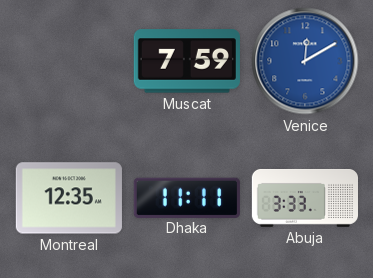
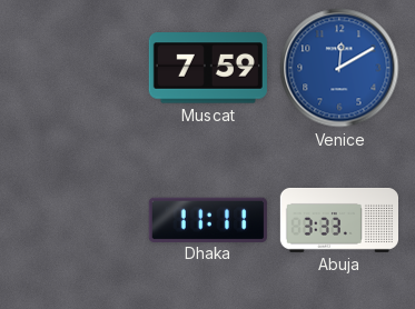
Montreal: 12:35 -> none (69, 198)
